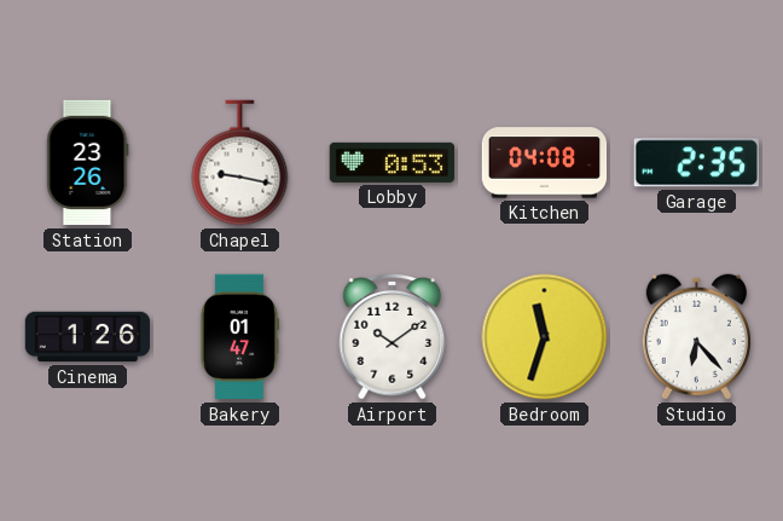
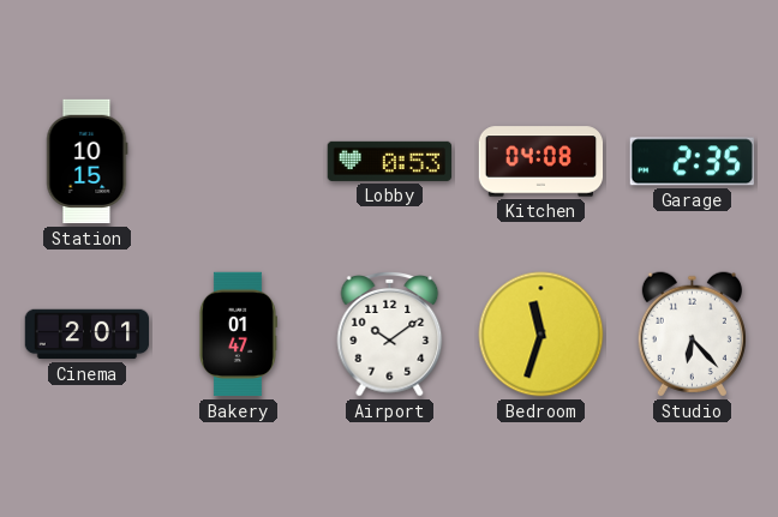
Station: 23:26 -> 10:15 (88, 162)
Chapel: 9:17 -> none (240, 163)
Cinema: 1:26 -> 2:01 (88, 335)
